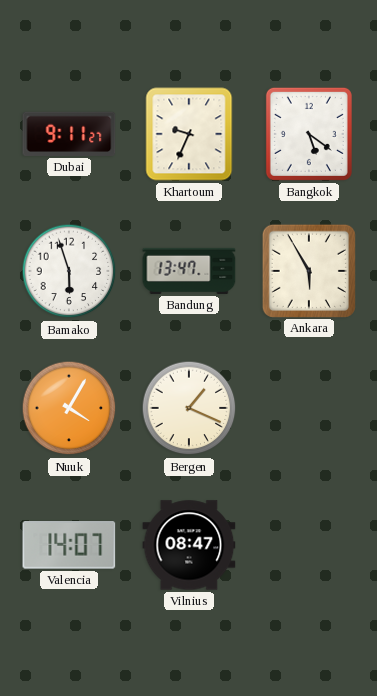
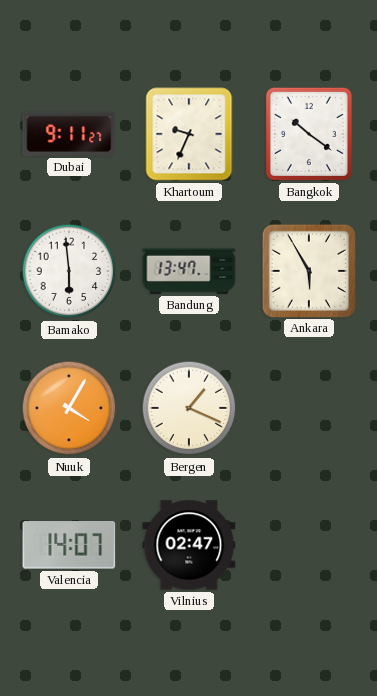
Bangkok: 5:21 -> 10:21 (309, 134)
Bamako: 5:57 -> 5:59 (69, 271)
Vilnius: 08:47 -> 02:47 (189, 545)
